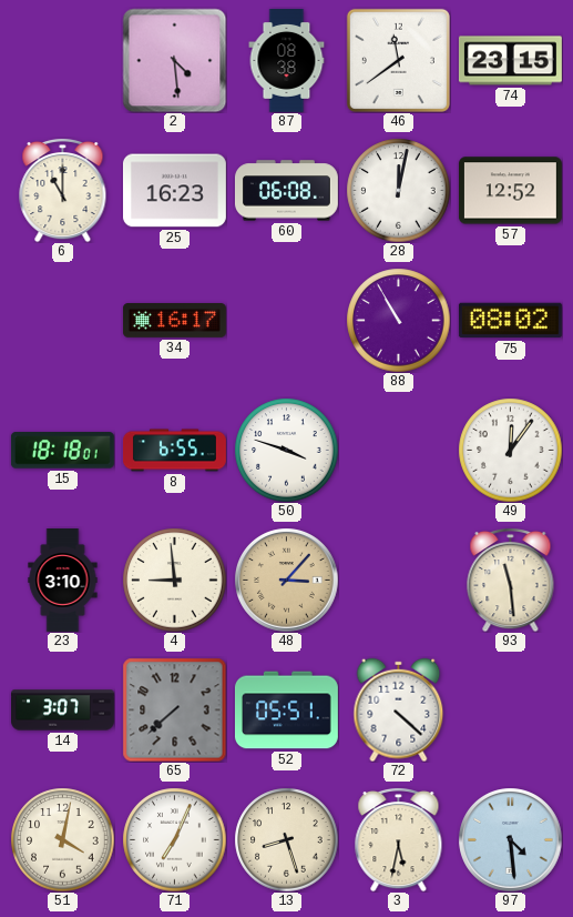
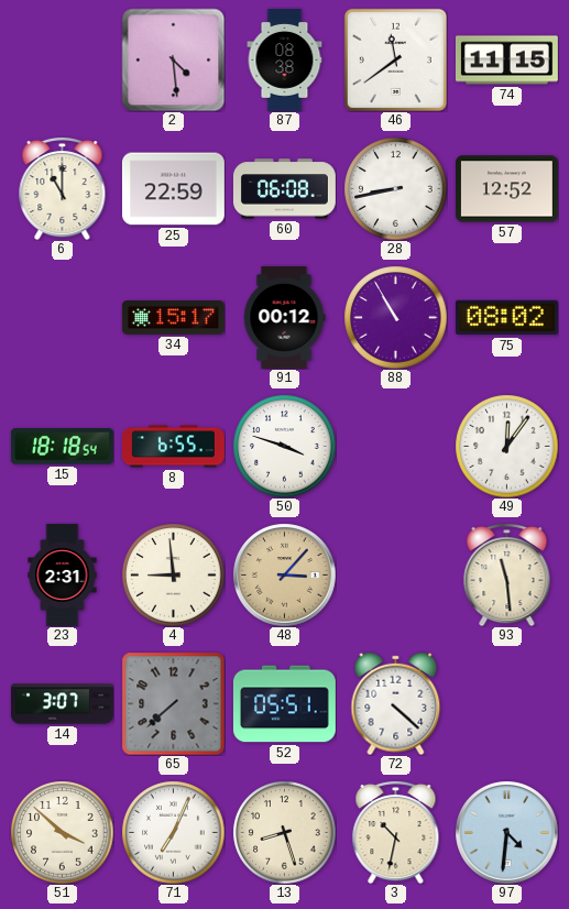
74: 23:15 -> 11:15 (506, 61)
25: 16:23 -> 22:59 (173, 189)
28: 12:02 -> 8:43 (395, 188)
34: 16:17 -> 15:17 (173, 318)
91: none -> 00:12 (284, 317)
15: 18:18:01 -> 18:18:54 (62, 447)
23: 3:10 -> 2:31 (63, 576)
51: 4:02 -> 3:52 (62, 832)
3: 5:32 -> 10:32 (396, 832)
97: 4:29 -> 4:31 (506, 832)
